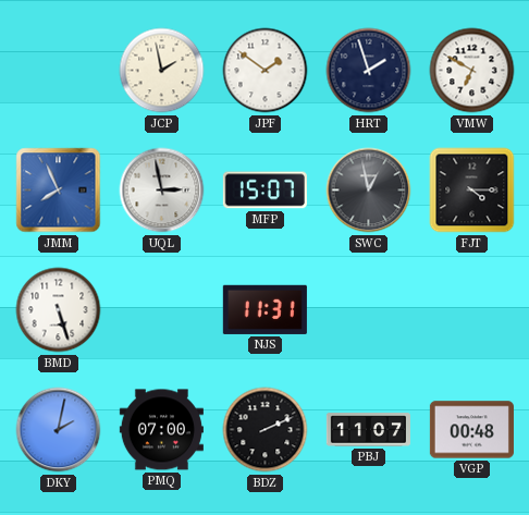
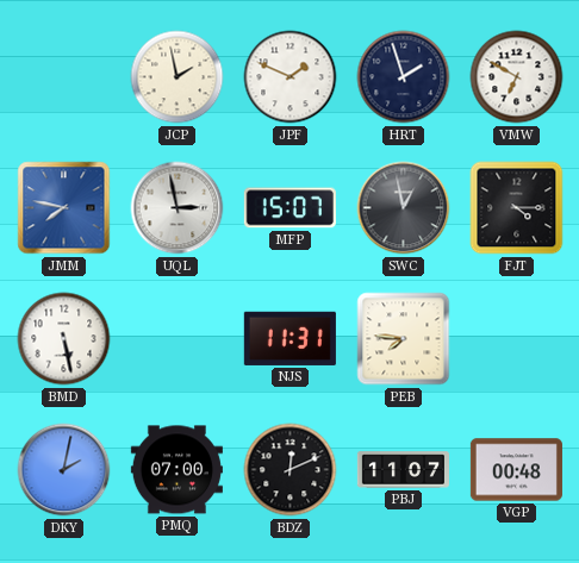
JPF: 1:51 -> 1:49 (291, 77)
JMM: 7:56 -> 7:47 (64, 208)
BMD: 5:27 -> 5:28 (64, 339)
PEB: none -> 7:46 (404, 339)
BDZ: 2:11 -> 12:11 (291, 470)
